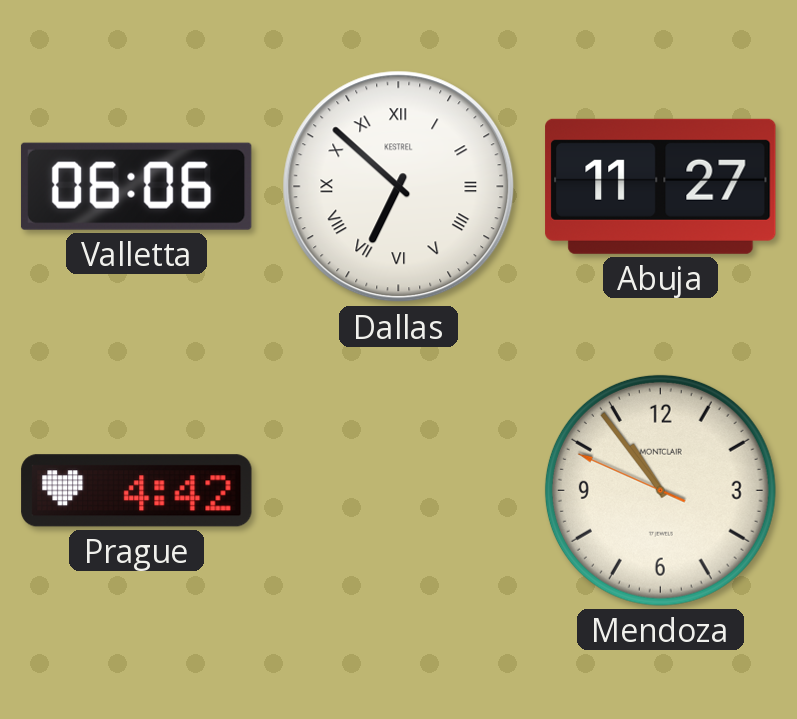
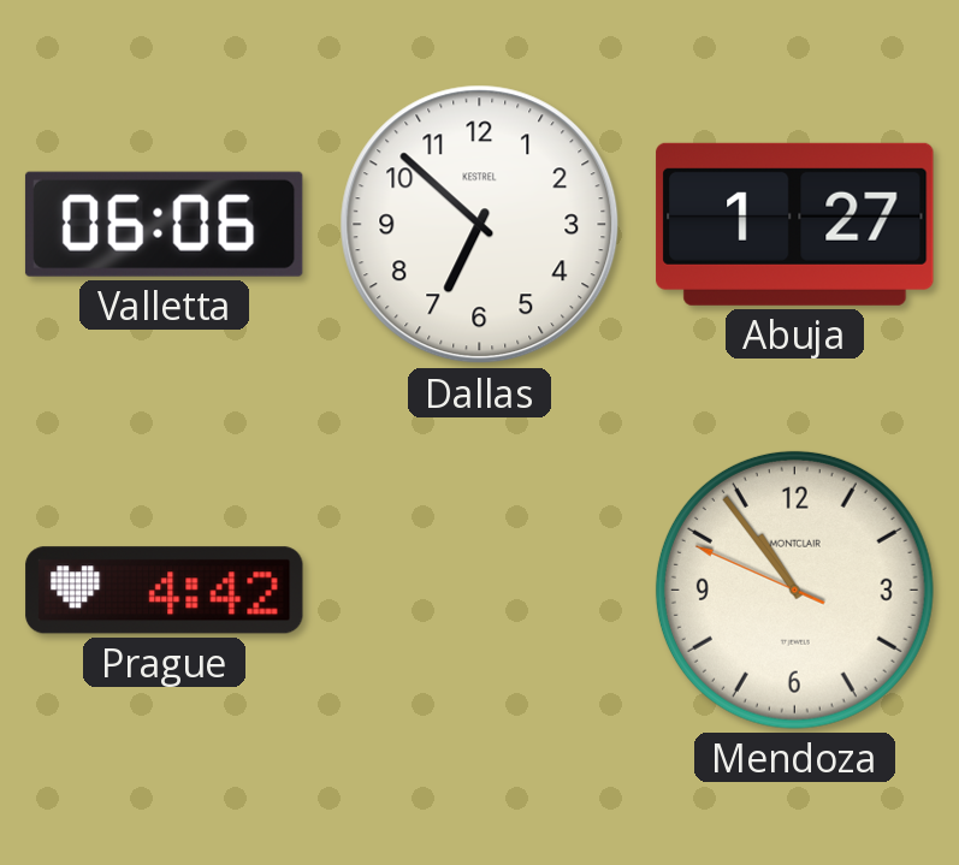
Dallas numerals: Roman -> Arabic (480, 225)
Abuja: 11:27 -> 1:27 (795, 224)
